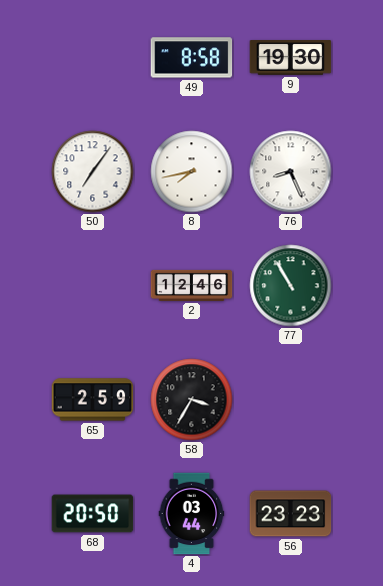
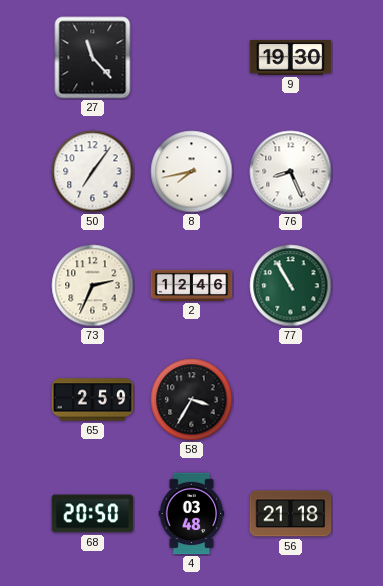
27: none -> 11:23 (93, 58)
49: 8:58 -> none (192, 58)
73: none -> 2:34 (93, 286)
4: 03:44 -> 03:48 (192, 514)
56: 23:23 -> 21:18 (291, 514)
